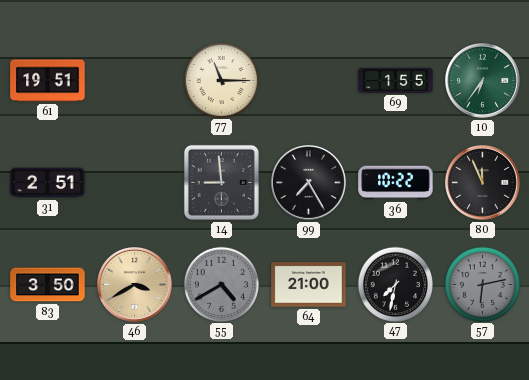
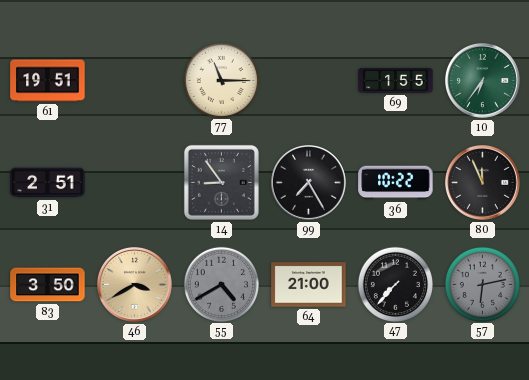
14: 8:59 -> 8:54 (221, 182)
47: 7:32 -> 7:37 (395, 284)
